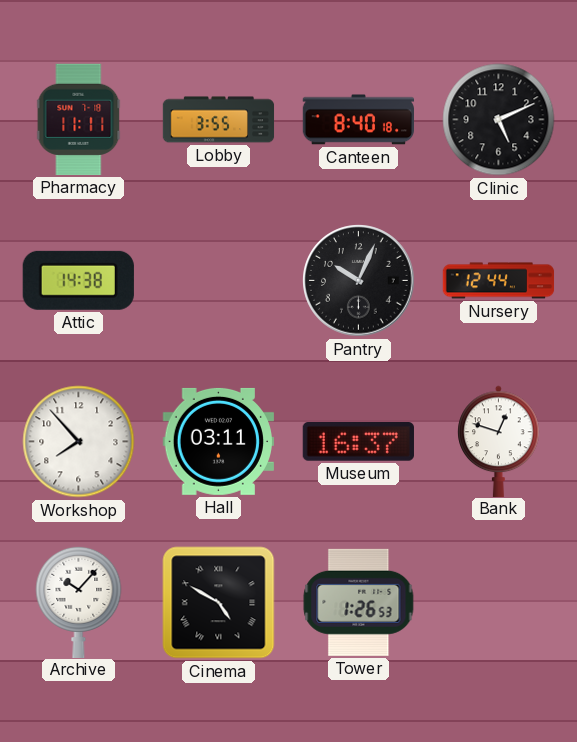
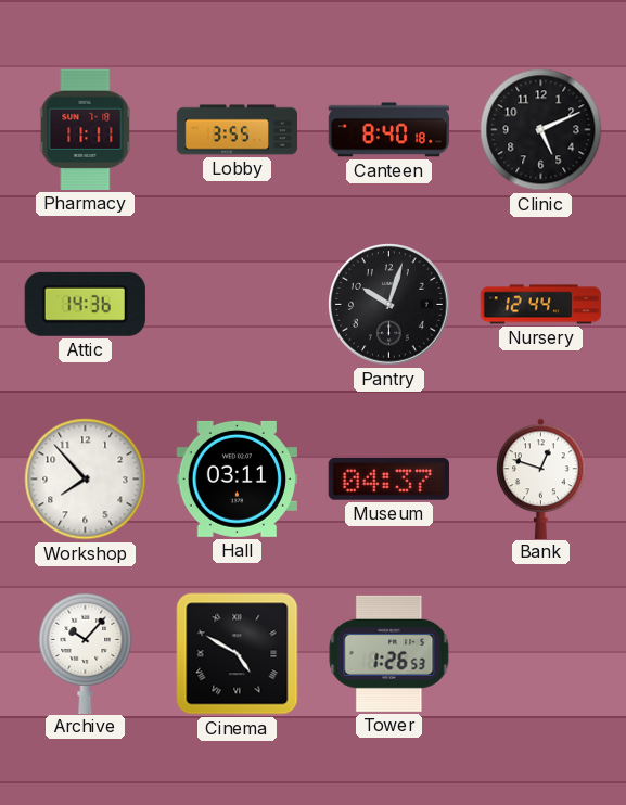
Attic: 14:38 -> 14:36 (85, 304)
Pantry: 10:04 -> 10:03 (389, 305)
Museum: 16:37 -> 04:37 (388, 480)
